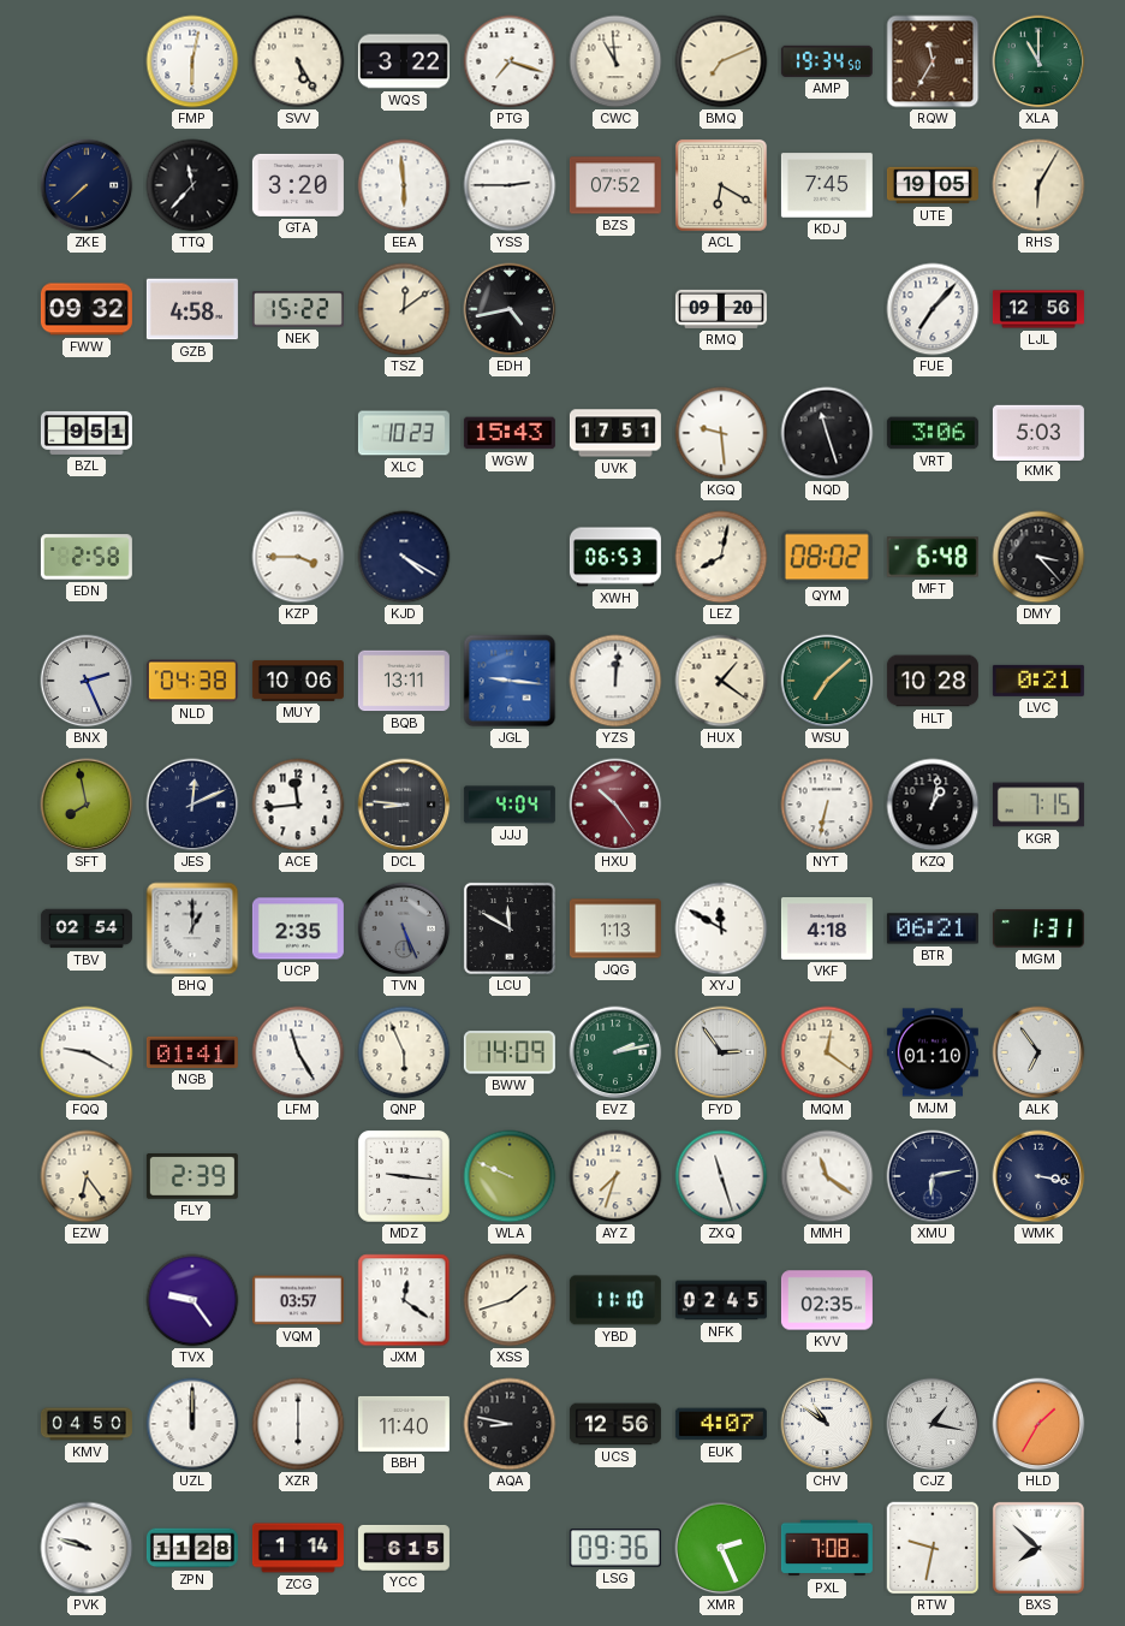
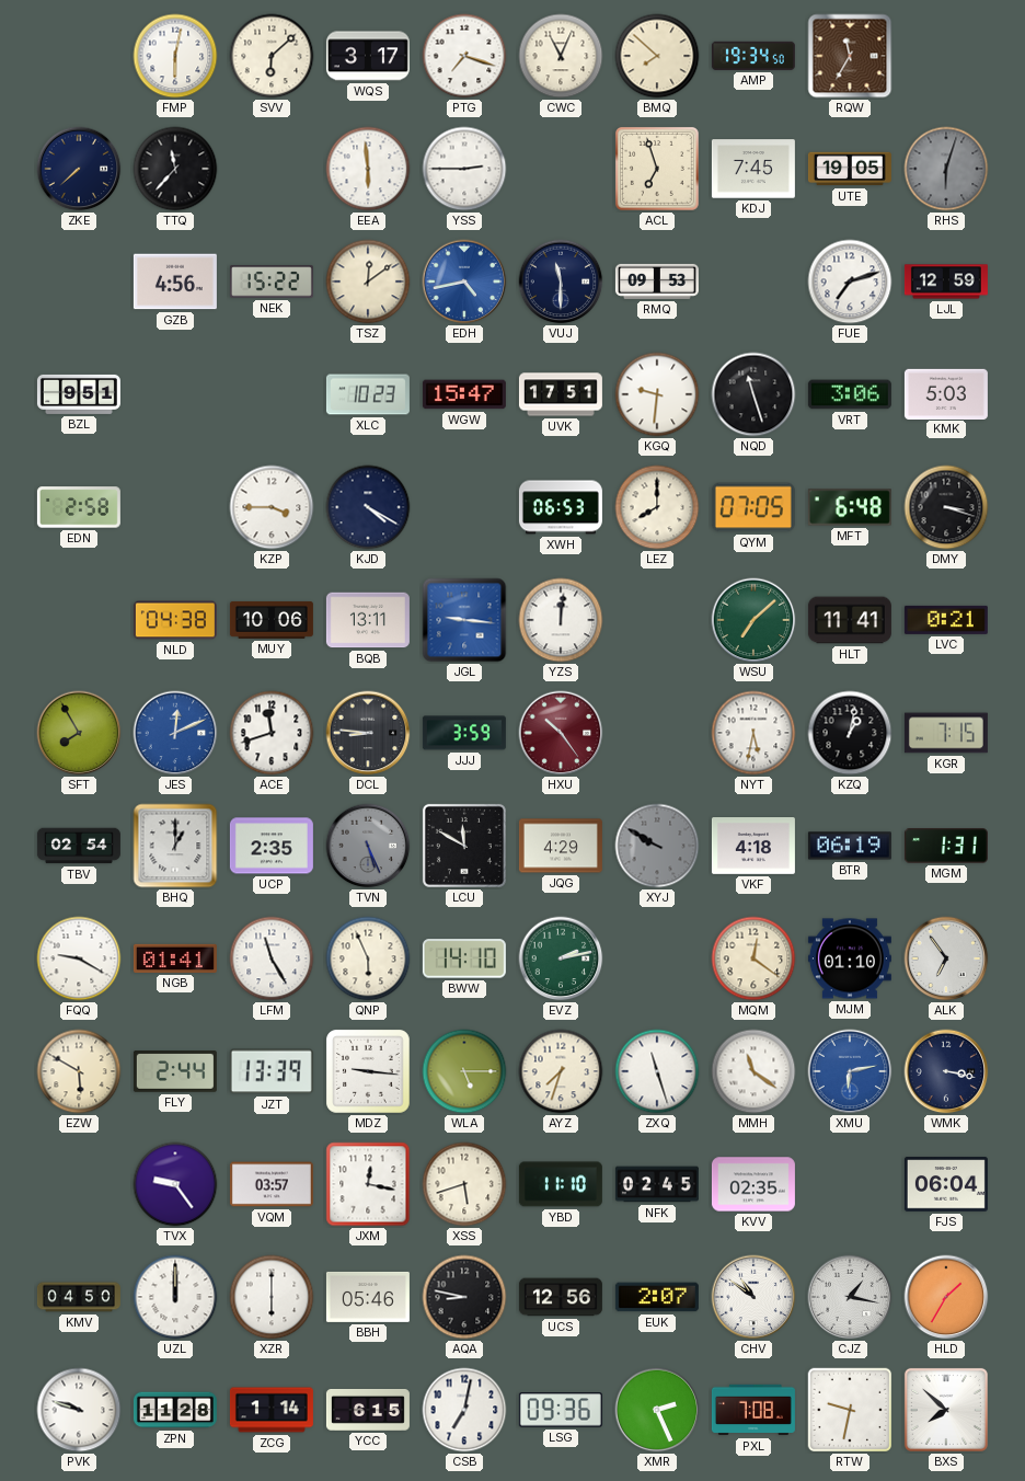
SVV: 5:25 -> 6:08 (272, 56)
WQS: 3:22 -> 3:17 (368, 56)
CWC: 10:59 -> 11:04 (561, 56)
BMQ: 7:11 -> 7:52 (657, 56)
XLA: 11:00 -> none (1038, 61)
GTA: 3:20 -> none (298, 185)
BZS: 07:52 -> none (615, 185)
ACL: 6:20 -> 6:57 (657, 169)
RHS: 6:05 -> 6:03 (946, 169)
RHS dial: cream -> grey (946, 169)
FWW: 09:32 -> none (87, 309)
GZB: 4:58 -> 4:56 (175, 282)
EDH dial: black -> blue (464, 282)
VUJ: none -> 11:30 (561, 282)
RMQ: 09:20 -> 09:53 (657, 282)
FUE: 7:07 -> 7:12 (850, 282)
LJL: 12:56 -> 12:59 (946, 282)
WGW: 15:43 -> 15:47 (464, 394)
KGQ: 9:29 -> 9:31 (657, 394)
LEZ: 8:02 -> 8:00 (657, 507)
QYM: 08:02 -> 07:05 (753, 507)
DMY: 3:23 -> 3:18 (946, 507)
BNX: 2:26 -> none (87, 681)
HUX: 1:21 -> none (721, 681)
HLT: 10:28 -> 11:41 (850, 620)
SFT: 7:58 -> 7:55 (79, 733)
JES dial: navy -> blue (175, 733)
ACE: 11:44 -> 11:42 (272, 733)
JJJ: 4:04 -> 3:59 (464, 733)
NYT: 6:32 -> 5:32 (753, 733)
JQG: 1:13 -> 4:29 (561, 846)
XYJ: 11:50 -> 9:50 (657, 846)
XYJ dial: white -> grey (657, 846)
BTR: 06:21 -> 06:19 (850, 846)
BWW: 14:09 -> 14:10 (464, 958)
FYD: 2:54 -> none (721, 1052)
EZW: 6:24 -> 5:50 (79, 1071)
FLY: 2:39 -> 2:44 (175, 1072)
JZT: none -> 13:39 (272, 1071)
WLA: 9:49 -> 5:15 (464, 1071)
XMU dial: navy -> blue (850, 1071)
JXM: 12:21 -> 12:17 (368, 1184)
XSS: 1:42 -> 5:42 (464, 1184)
FJS: none -> 06:04 (946, 1184)
BBH: 11:40 -> 05:46 (368, 1297)
EUK: 4:07 -> 2:07 (657, 1297)
CSB: none -> 7:02 (464, 1410)
